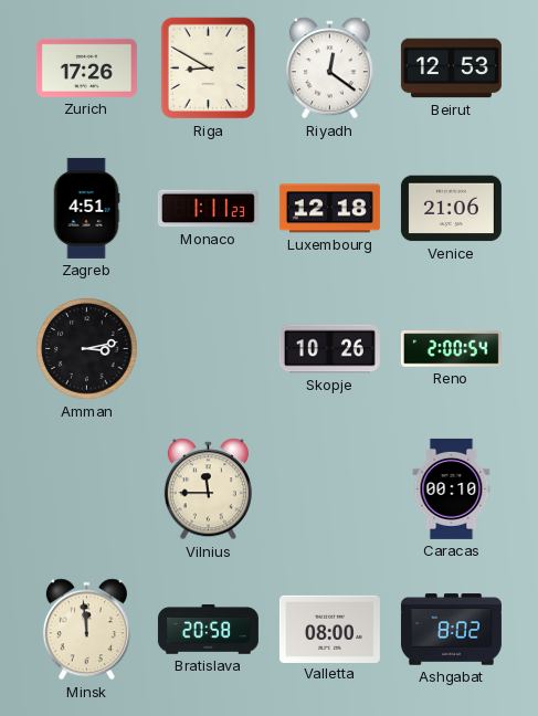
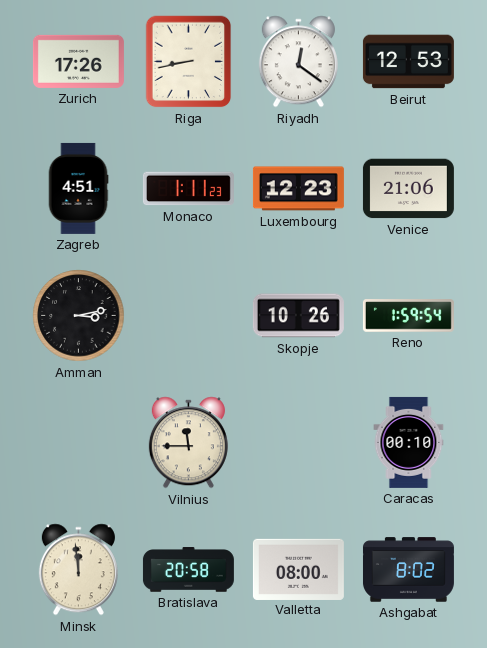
Riga: 8:50 -> 8:43 (189, 62)
Luxembourg: 12:18 -> 12:23 (298, 189)
Reno: 2:00 -> 1:59 (408, 316)
